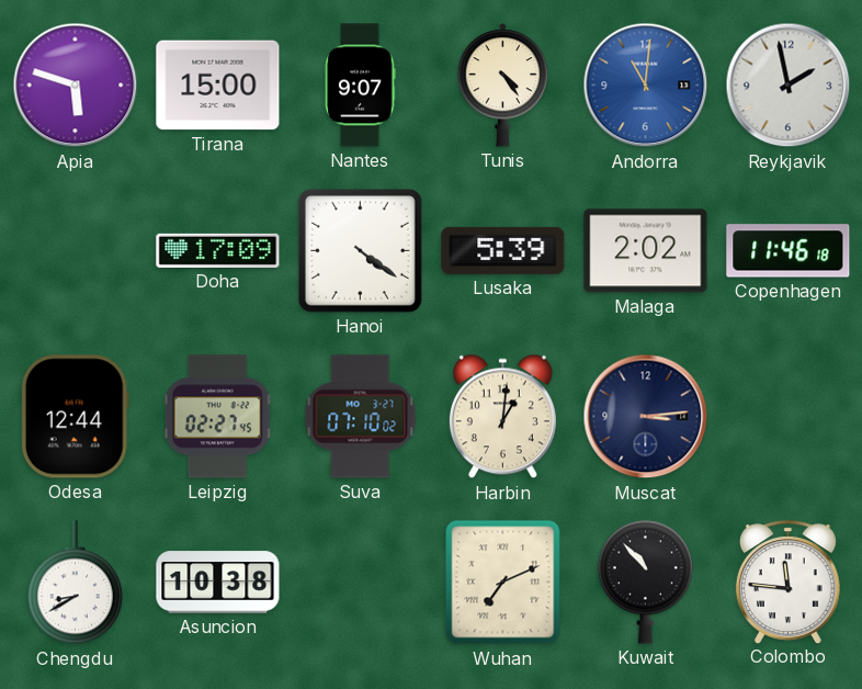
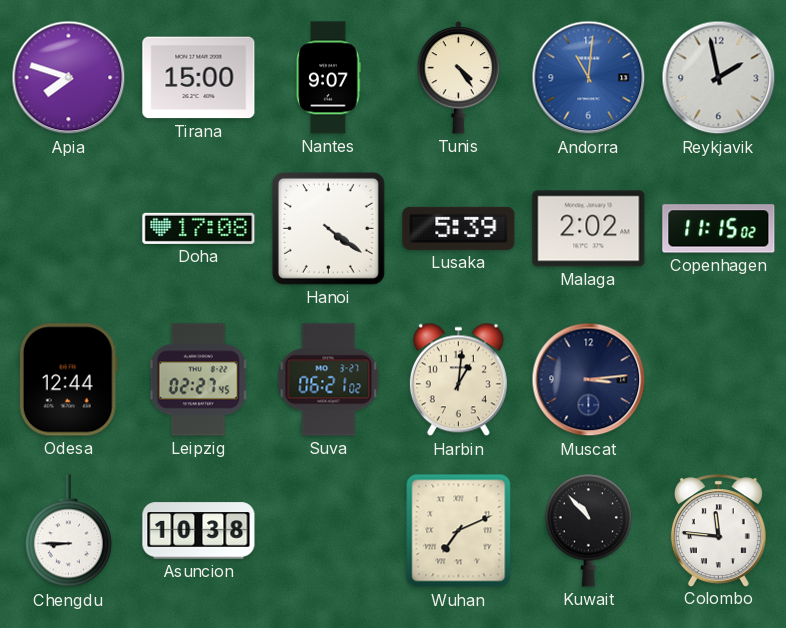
Apia: 5:48 -> 7:48 (69, 78)
Doha: 17:09 -> 17:08 (199, 228)
Copenhagen: 11:46 -> 11:15 (719, 229)
Suva: 07:10 -> 06:21 (329, 380)
Chengdu: 8:40 -> 8:45 (68, 531)
